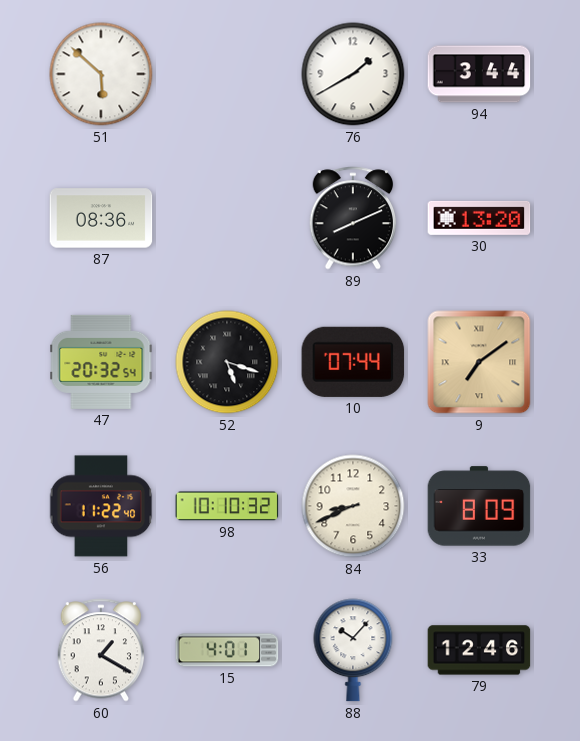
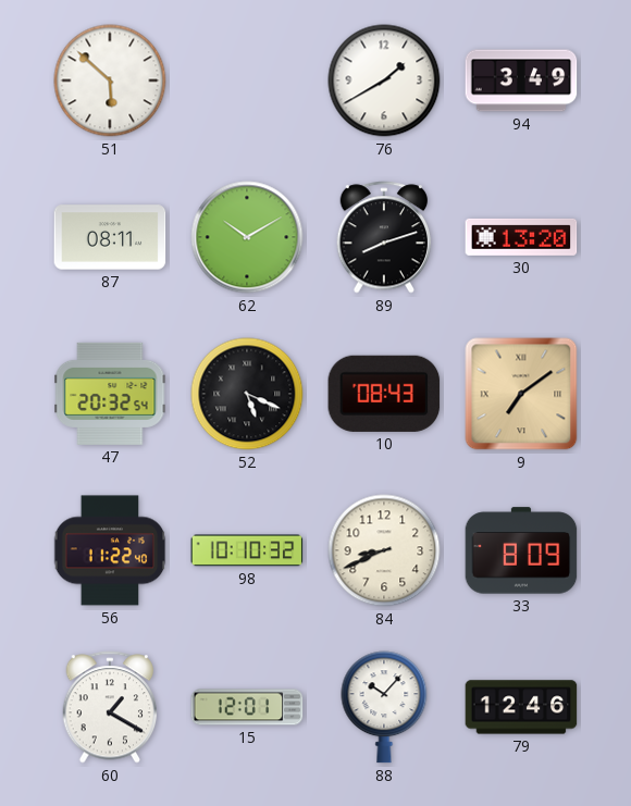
94: 3:44 -> 3:49 (521, 80)
87: 08:36 -> 08:11 (110, 237)
62: none -> 10:10 (247, 237)
89: 8:11 -> 8:12 (384, 237)
52: 5:18 -> 5:19 (247, 394)
10: 07:44 -> 08:43 (384, 394)
15: 4:01 -> 12:01 (247, 707)
